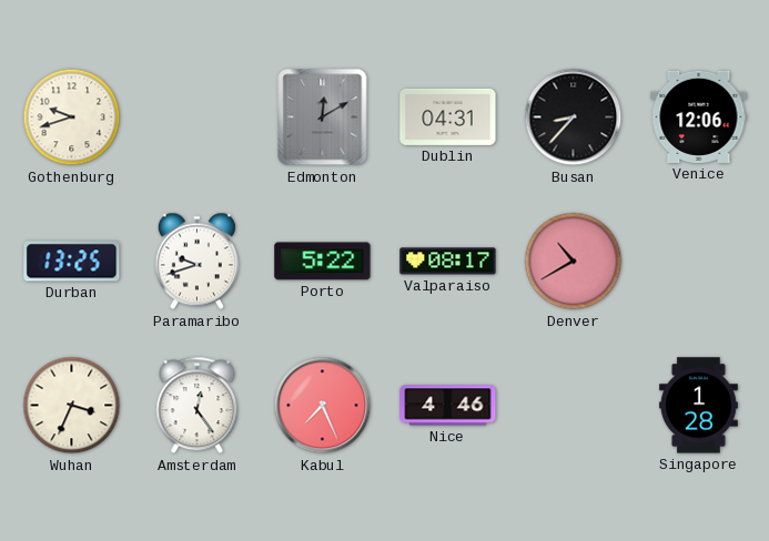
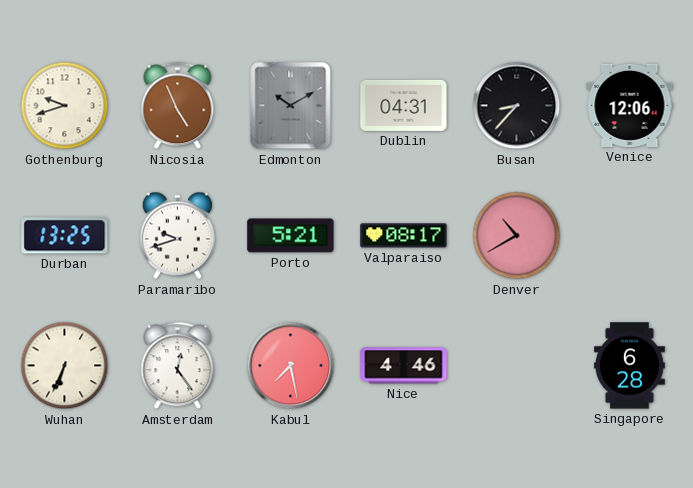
Nicosia: none -> 4:56 (178, 106)
Edmonton: 12:10 -> 10:10 (291, 106)
Porto: 5:22 -> 5:21 (291, 236)
Wuhan: 3:34 -> 6:34 (65, 366)
Kabul: 7:26 -> 7:28 (291, 366)
Singapore: 1:28 -> 6:28 (629, 366)
